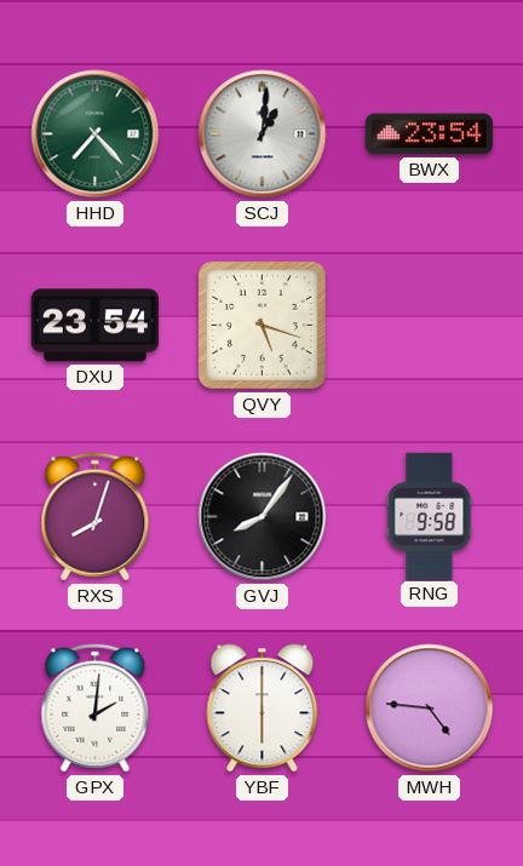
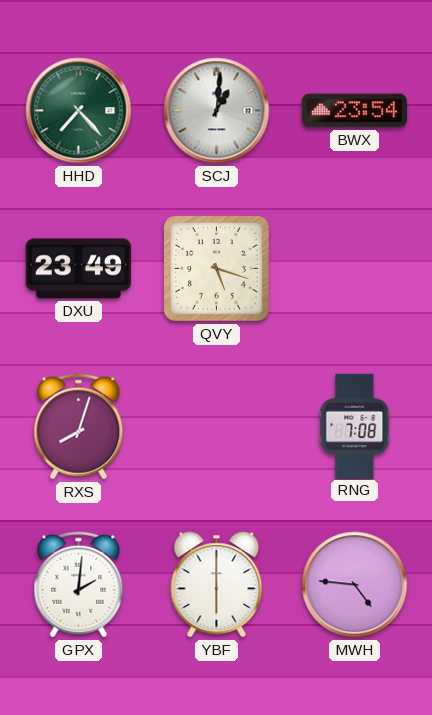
DXU: 23:54 -> 23:49 (78, 269)
GVJ: 8:06 -> none (263, 517)
RNG: 9:58 -> 7:08 (355, 426)
